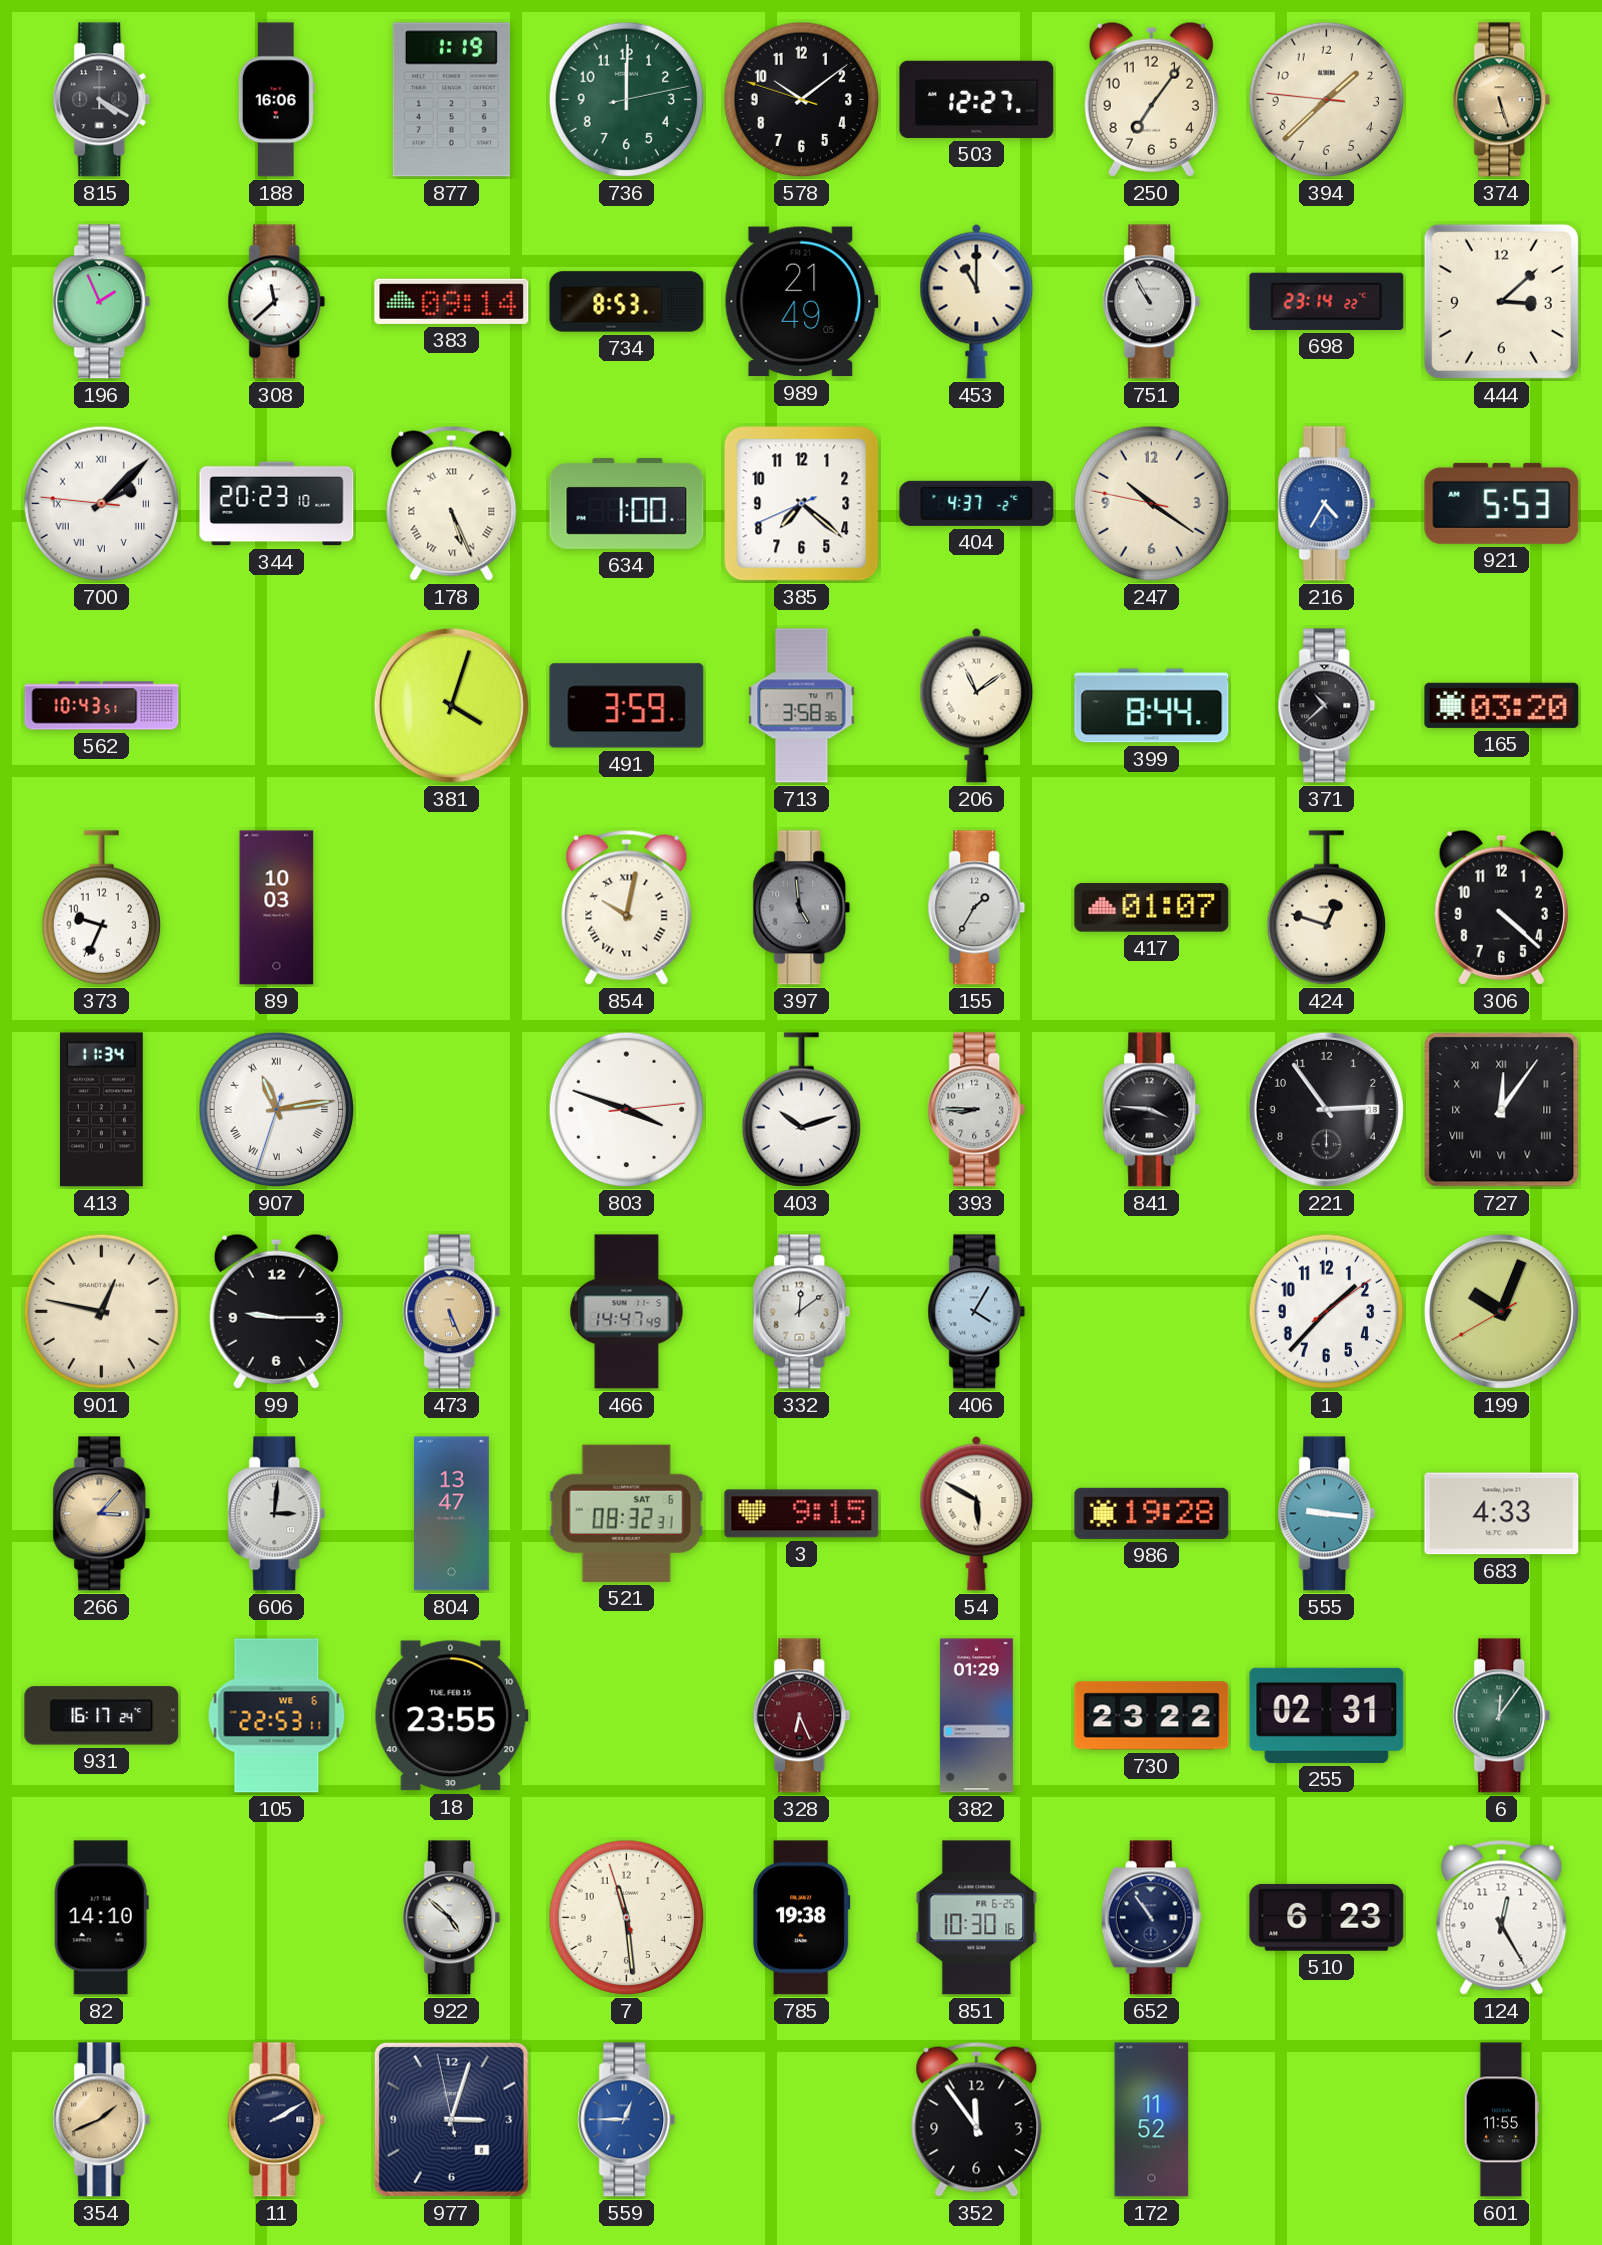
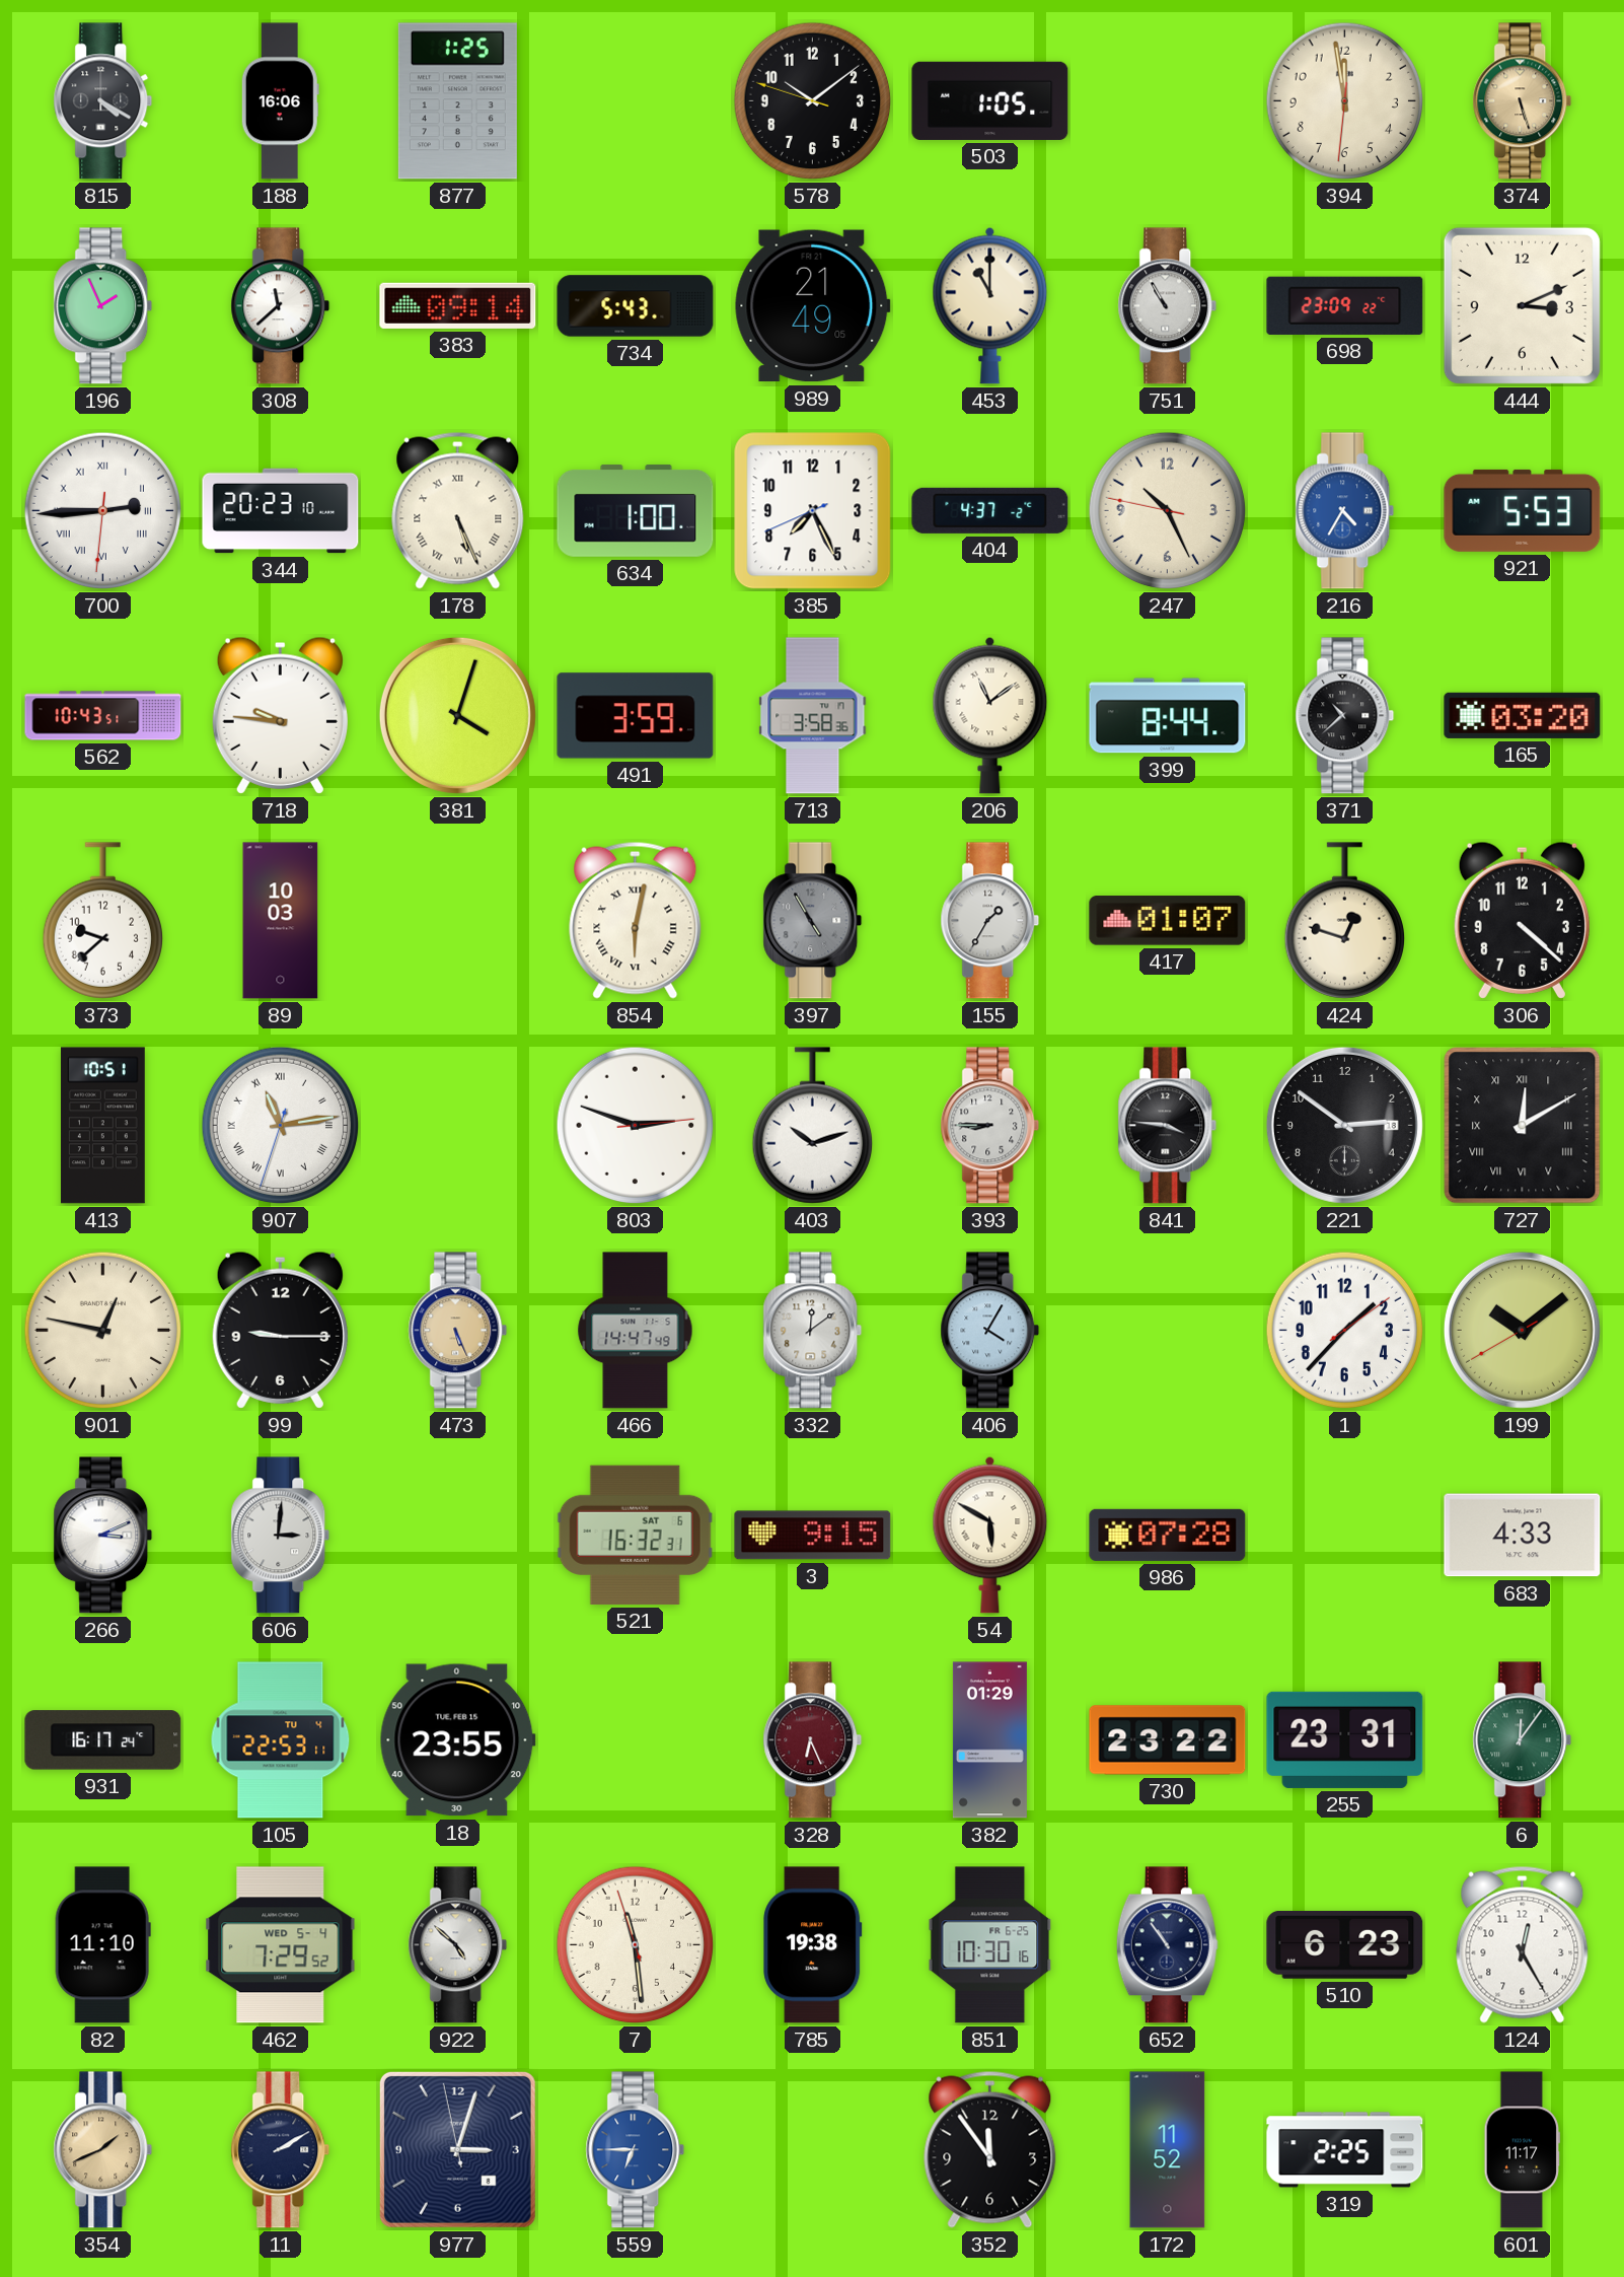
877: 1:19 -> 1:25 (457, 101)
736: 12:00 -> none (627, 100)
503: 12:27 -> 1:05 (990, 100)
250: 7:06 -> none (1151, 99)
394: 1:37 -> 11:58 (1345, 101)
734: 8:53 -> 5:43 (636, 306)
698: 23:14 -> 23:09 (1345, 305)
444: 3:08 -> 3:11 (1522, 305)
700: 2:07 -> 2:44 (103, 511)
385: 7:21 -> 7:25 (813, 511)
247: 10:20 -> 10:25 (1168, 511)
718: none -> 9:46 (280, 715)
373: 9:34 -> 9:38 (102, 921)
854: 10:02 -> 6:02 (636, 920)
397: 4:59 -> 4:55 (813, 921)
413: 11:34 -> 10:51 (102, 1126)
803: 3:48 -> 2:48 (636, 1126)
221: 2:54 -> 2:51 (1344, 1125)
727: 12:06 -> 12:10 (1523, 1126)
199: 10:03 -> 10:08 (1522, 1330)
266: 3:07 -> 3:11 (103, 1536)
266 dial: champagne -> white (103, 1536)
804: 13:47 -> none (451, 1514)
521: 08:32 -> 16:32 (635, 1535)
986: 19:28 -> 07:28 (1168, 1535)
555: 9:16 -> none (1327, 1514)
105 date: WE 6 -> TU 4 (281, 1740)
255: 02:31 -> 23:31 (1345, 1739)
82: 14:10 -> 11:10 (102, 1945)
462: none -> 7:29 (281, 1945)
559: 12:45 -> 6:45 (636, 2150)
319: none -> 2:25 (1345, 2150)
601: 11:55 -> 11:17 (1522, 2150)
